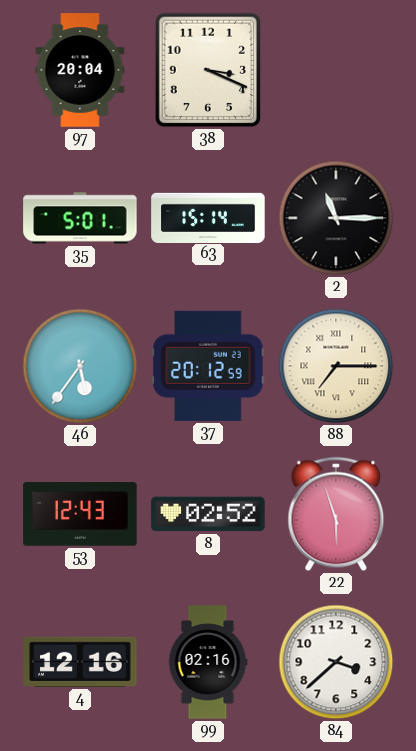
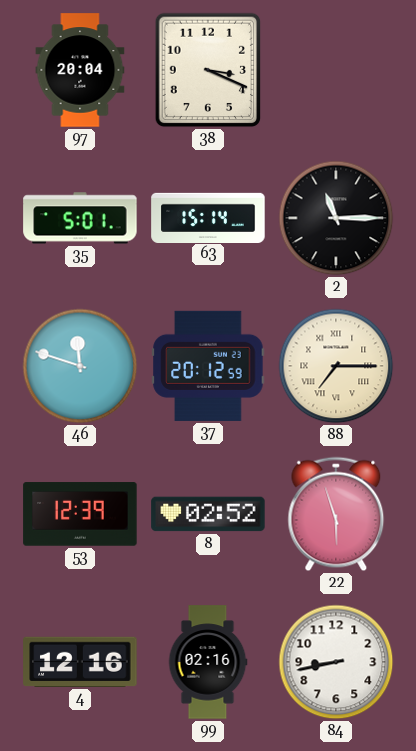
46: 5:36 -> 11:48 (80, 366)
53: 12:43 -> 12:39 (80, 514)
84: 3:38 -> 8:43 (336, 662)
